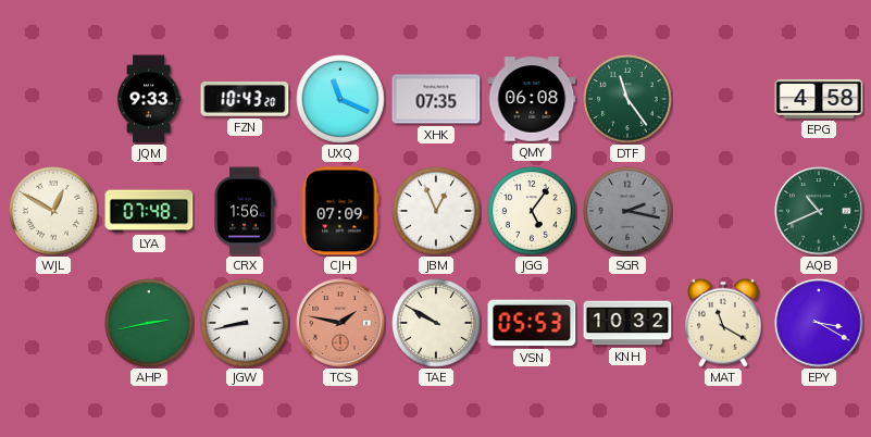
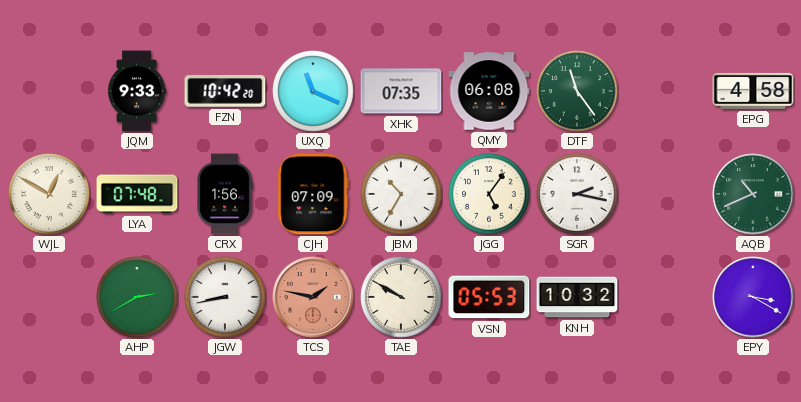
FZN: 10:43 -> 10:42 (225, 91)
JBM: 12:56 -> 10:35 (401, 194)
SGR dial: grey -> white (577, 194)
AHP: 2:43 -> 2:40 (137, 297)
MAT: 11:20 -> none (724, 323)
